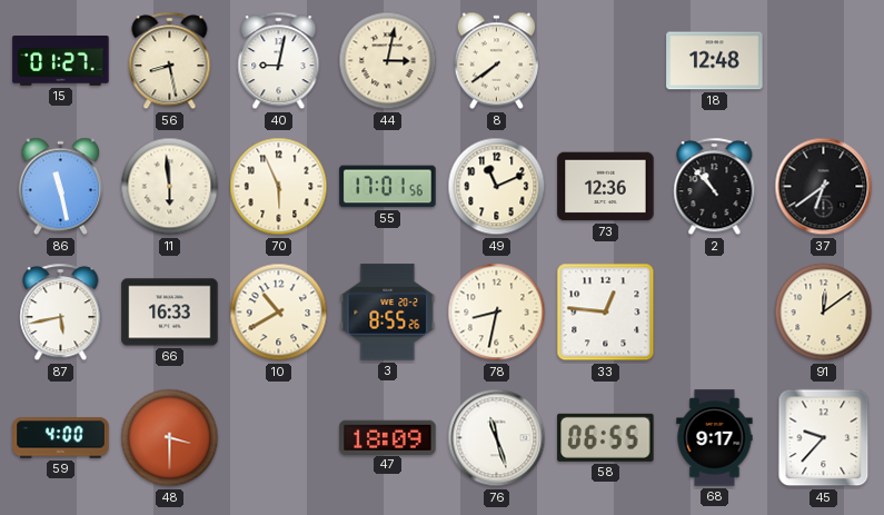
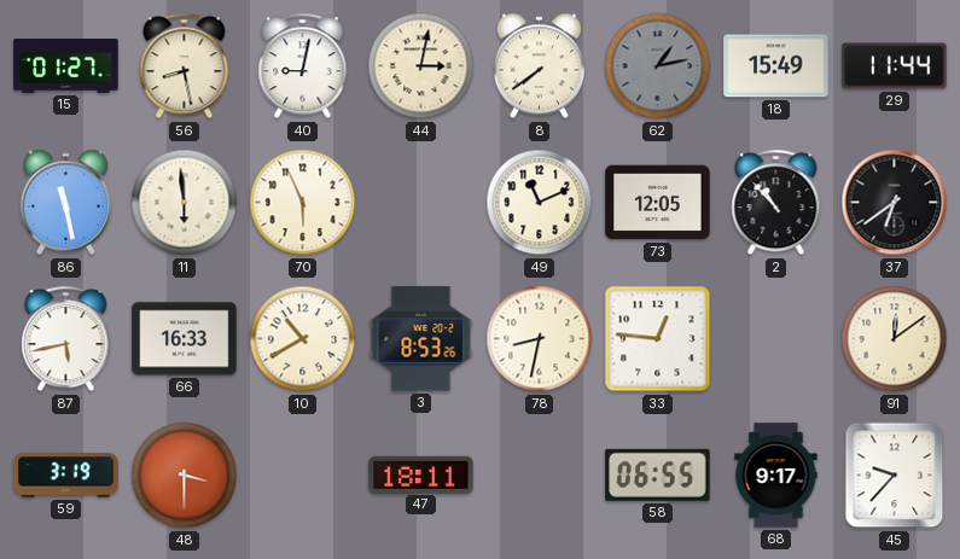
62: none -> 1:13 (658, 66)
18: 12:48 -> 15:49 (776, 66)
29: none -> 11:44 (895, 66)
55: 17:01 -> none (388, 187)
73: 12:36 -> 12:05 (658, 203)
3: 8:55 -> 8:53 (421, 339)
59: 4:00 -> 3:19 (66, 476)
47: 18:09 -> 18:11 (421, 474)
76: 11:27 -> none (497, 438)
